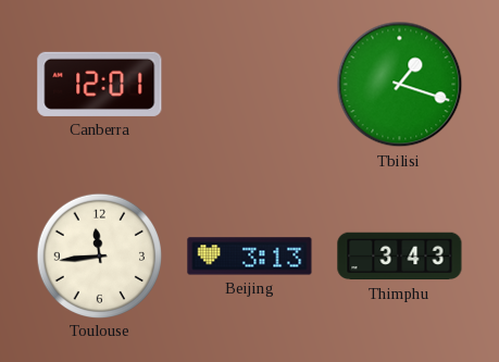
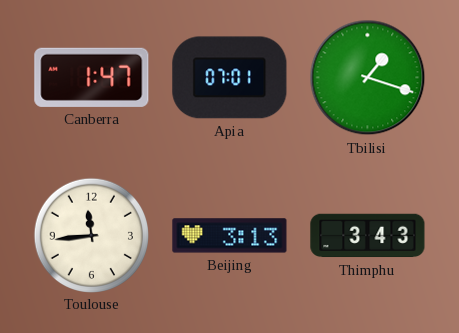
Canberra: 12:01 -> 1:47 (92, 77)
Apia: none -> 07:01 (230, 78)
